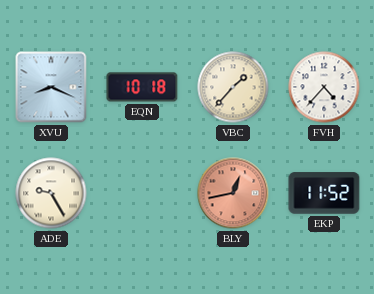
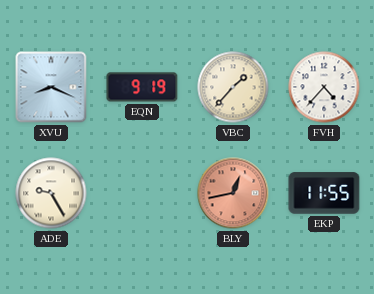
EQN: 10:18 -> 9:19 (142, 87)
EKP: 11:52 -> 11:55 (324, 193)
